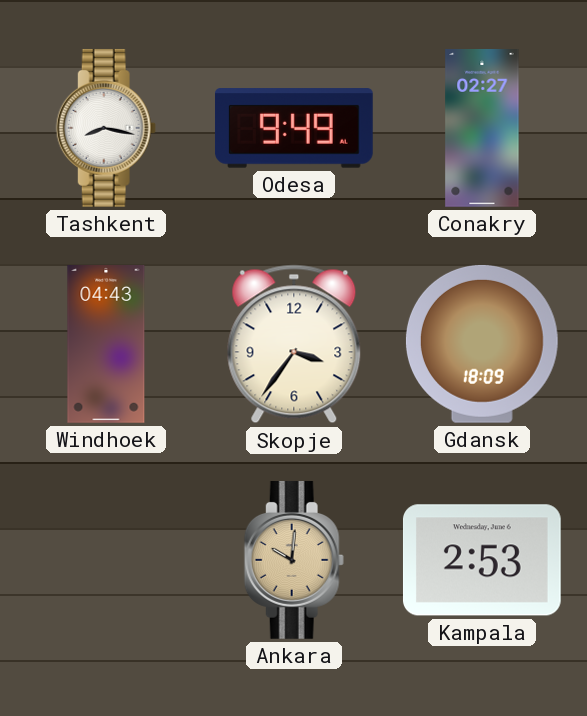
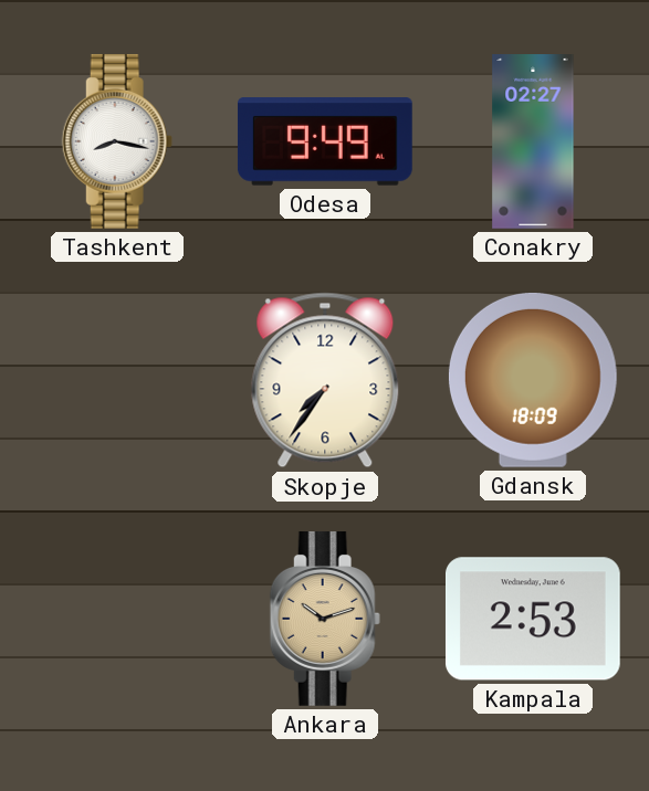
Windhoek: 04:43 -> none (106, 345)
Skopje: 3:36 -> 7:36 (325, 380)
Ankara: 10:01 -> 10:12 (325, 619)
